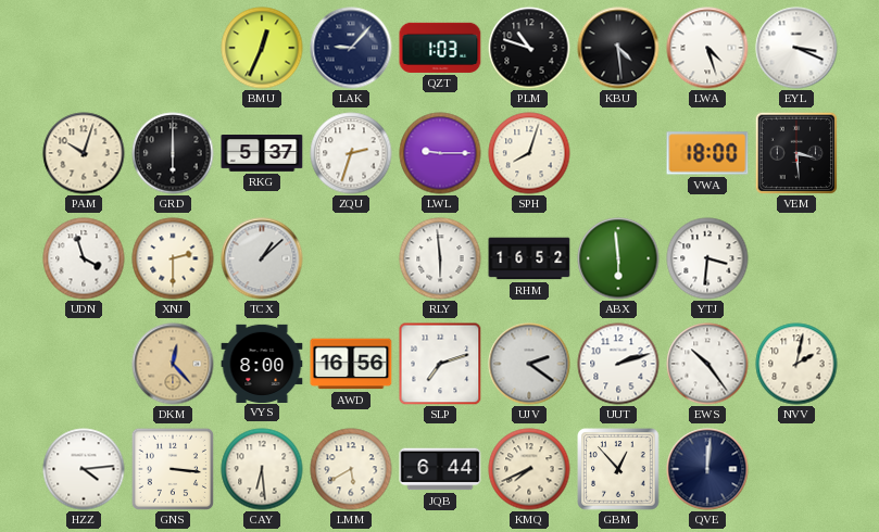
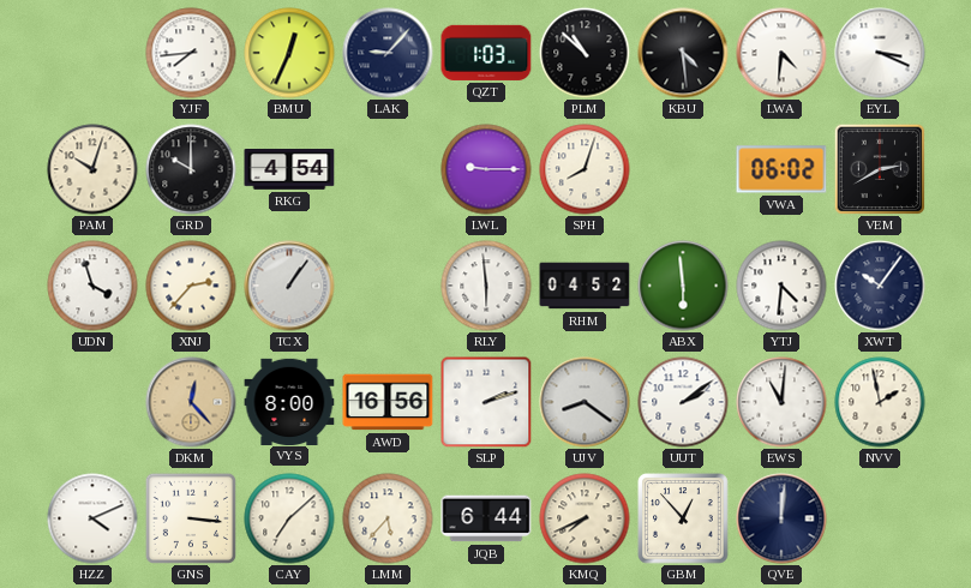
YJF: none -> 7:44 (191, 53)
PLM: 10:48 -> 10:52 (585, 53)
LWA: 4:27 -> 4:31 (781, 53)
GRD: 6:00 -> 10:00 (191, 169)
RKG: 5:37 -> 4:54 (289, 170)
ZQU: 2:33 -> none (351, 153)
VWA: 18:00 -> 06:02 (781, 169)
VEM: 3:29 -> 2:40 (880, 169)
XNJ: 2:30 -> 2:37 (191, 286)
TCX: 1:08 -> 1:06 (289, 286)
RHM: 16:52 -> 04:52 (585, 286)
YTJ: 3:31 -> 4:31 (781, 286)
XWT: none -> 10:06 (880, 286)
SLP: 7:12 -> 2:12 (486, 402)
UJV: 2:21 -> 8:21 (585, 402)
UUT: 2:12 -> 2:09 (683, 402)
EWS: 10:24 -> 11:01 (781, 402)
NVV: 2:02 -> 1:58 (880, 402)
HZZ: 4:14 -> 4:11 (92, 518)
CAY: 6:29 -> 7:08 (289, 518)
LMM: 5:40 -> 5:37 (388, 518)
